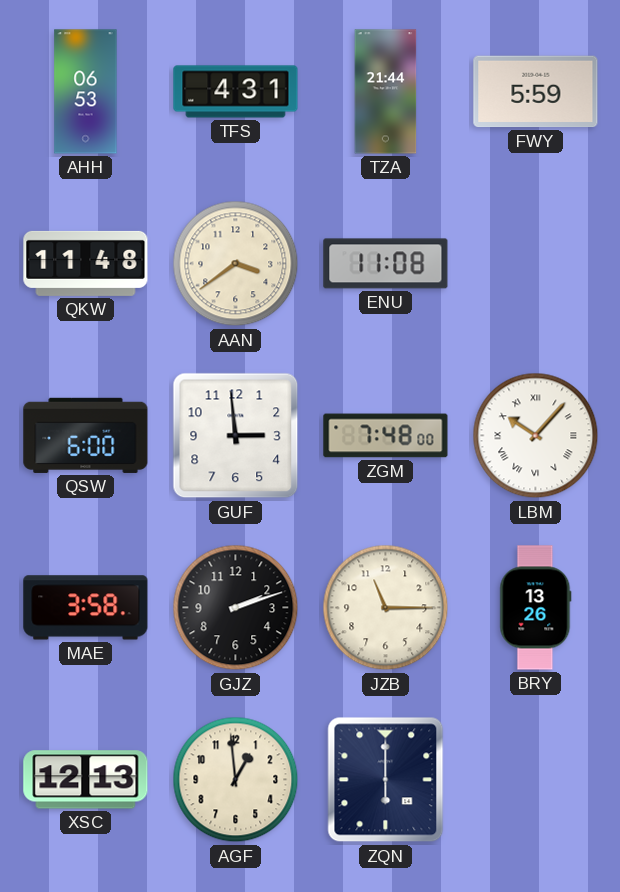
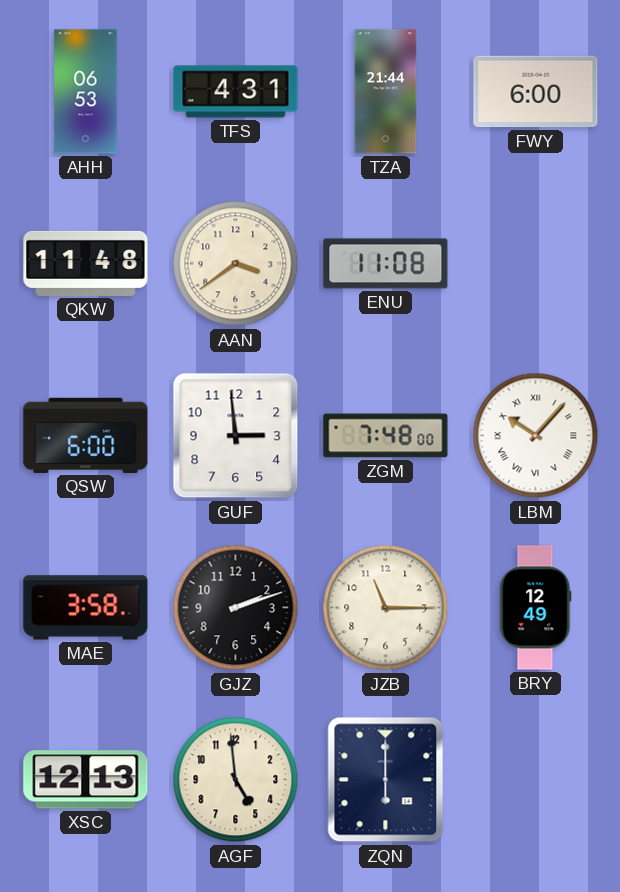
FWY: 5:59 -> 6:00 (536, 92)
BRY: 13:26 -> 12:49 (536, 608)
AGF: 12:59 -> 4:59 (236, 780)
